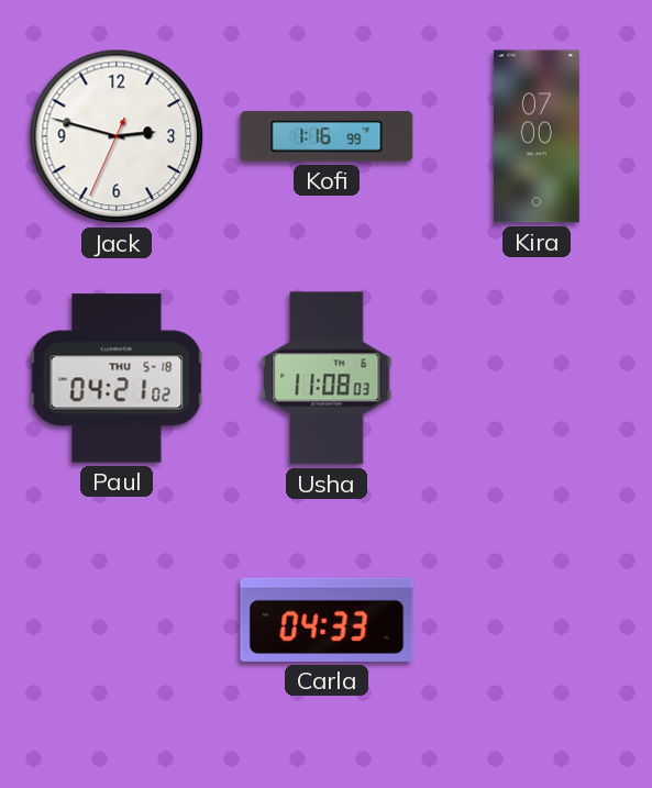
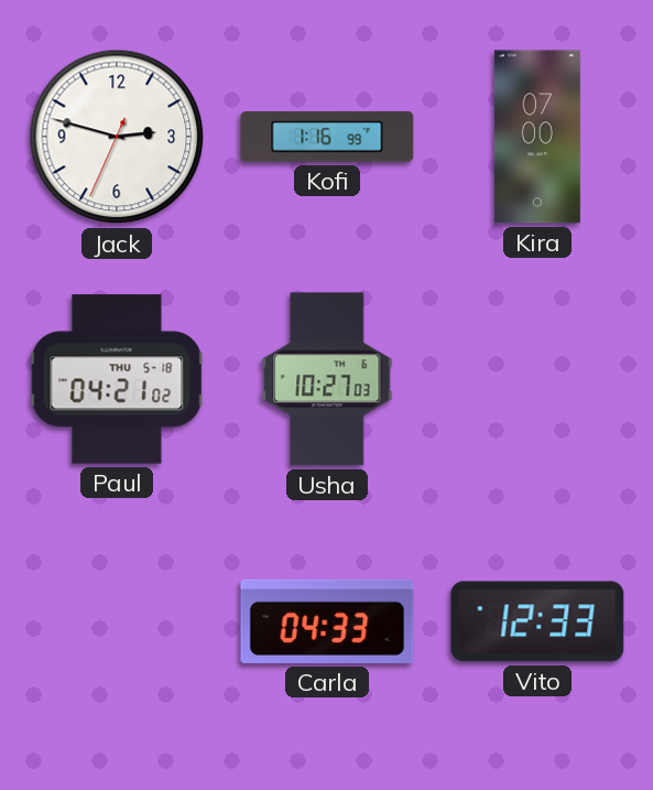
Usha: 11:08 -> 10:27 (327, 379)
Vito: none -> 12:33 (537, 621)
